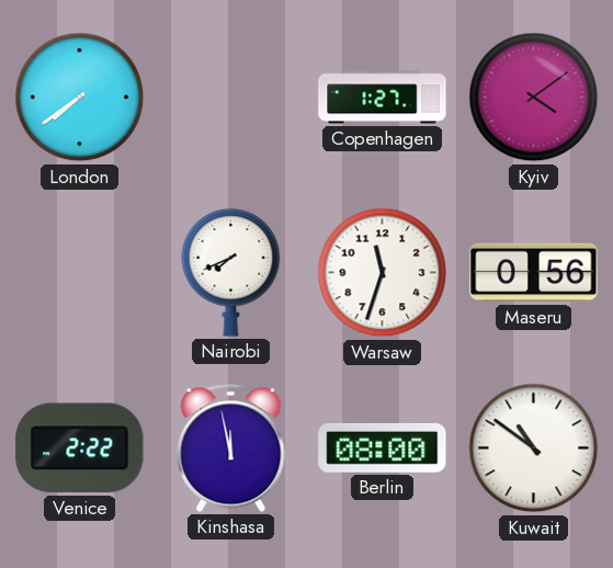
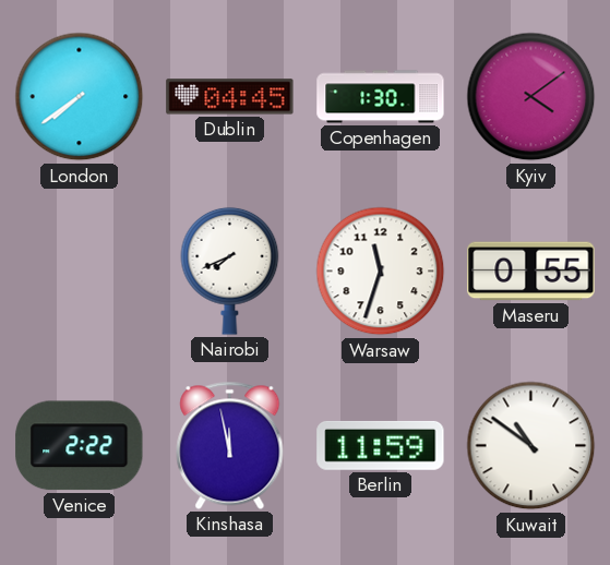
Dublin: none -> 04:45 (230, 97)
Copenhagen: 1:27 -> 1:30 (381, 97)
Maseru: 0:56 -> 0:55 (531, 272)
Berlin: 08:00 -> 11:59 (381, 445)
